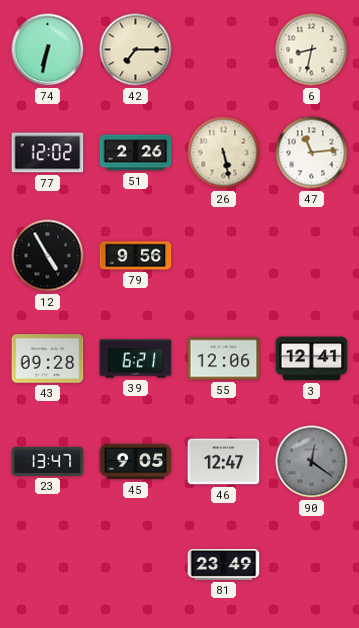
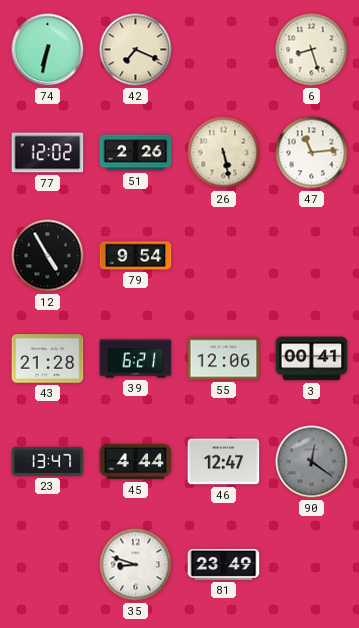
42: 7:15 -> 7:19 (136, 50)
6: 8:32 -> 8:27 (312, 50)
79: 9:56 -> 9:54 (136, 256)
43: 09:28 -> 21:28 (48, 359)
3: 12:41 -> 00:41 (312, 359)
45: 9:05 -> 4:44 (136, 462)
35: none -> 8:48 (136, 565)
